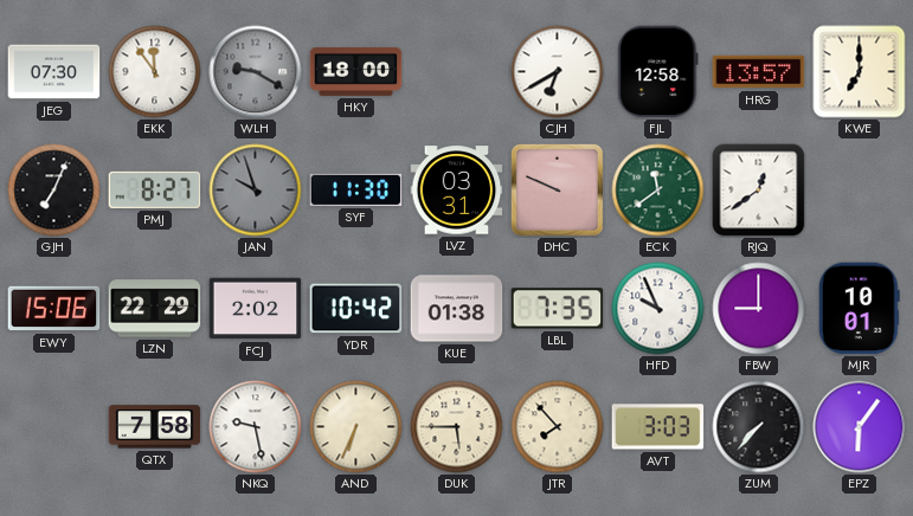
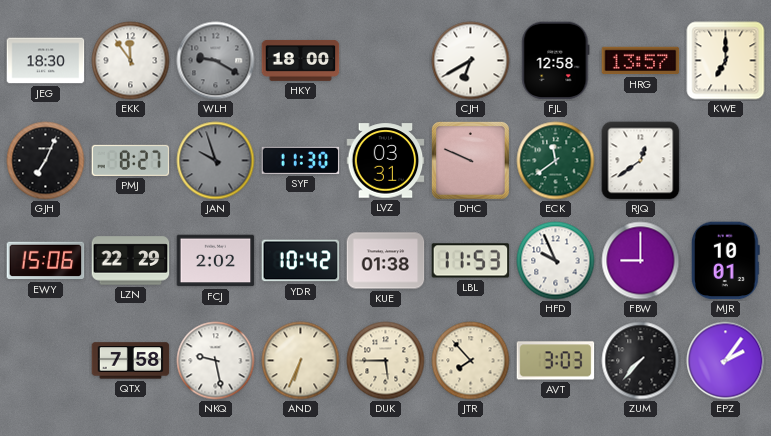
JEG: 07:30 -> 18:30 (46, 61)
LBL: 7:35 -> 11:53 (471, 261)
EPZ: 6:06 -> 2:06 (726, 361)
